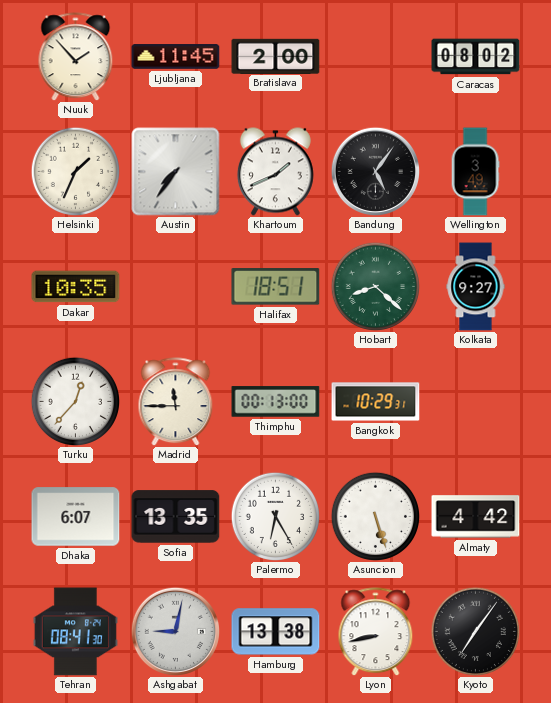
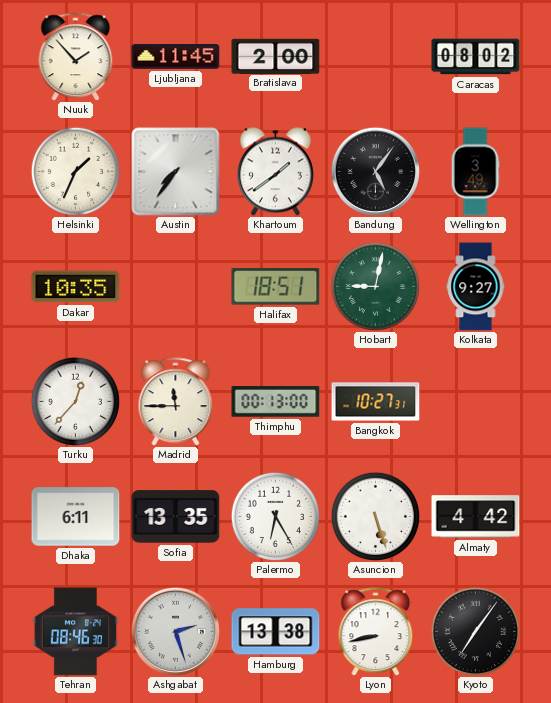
Khartoum: 1:41 -> 1:39 (275, 172)
Hobart: 8:22 -> 9:02 (375, 286)
Bangkok: 10:29 -> 10:27 (376, 402)
Dhaka: 6:07 -> 6:11 (76, 517)
Tehran: 08:41 -> 08:46 (75, 632)
Ashgabat: 9:02 -> 2:27 (175, 631)
